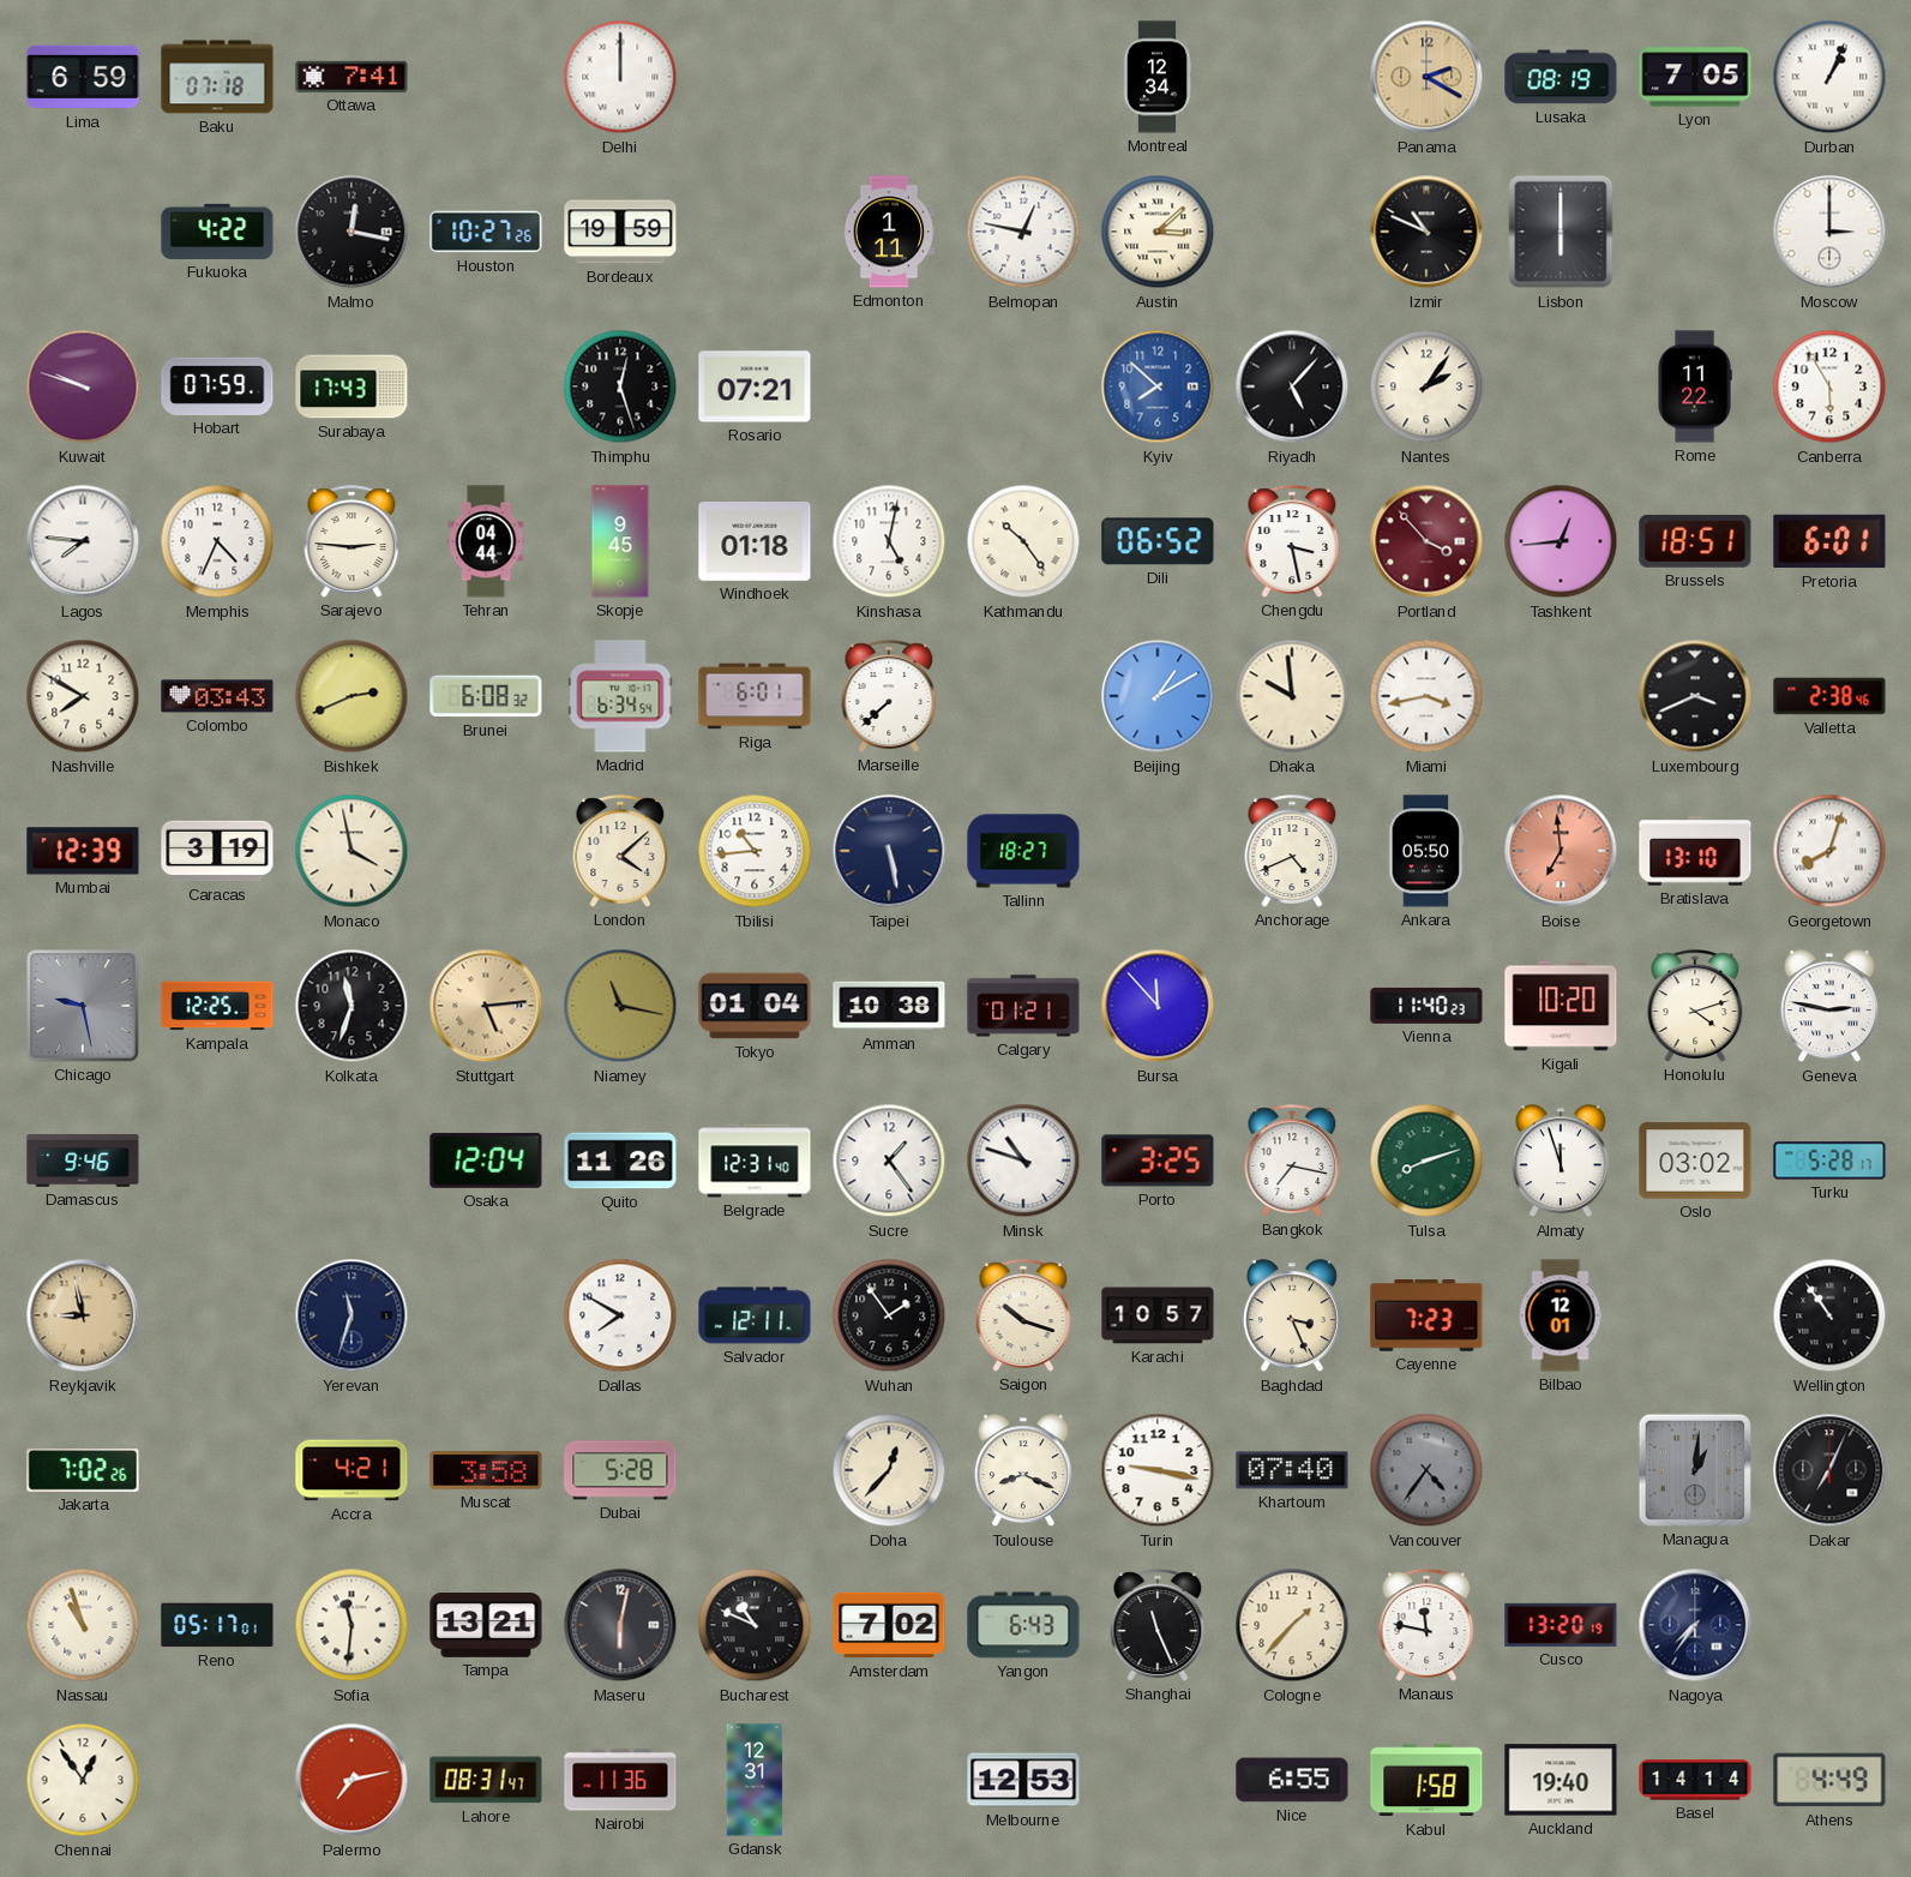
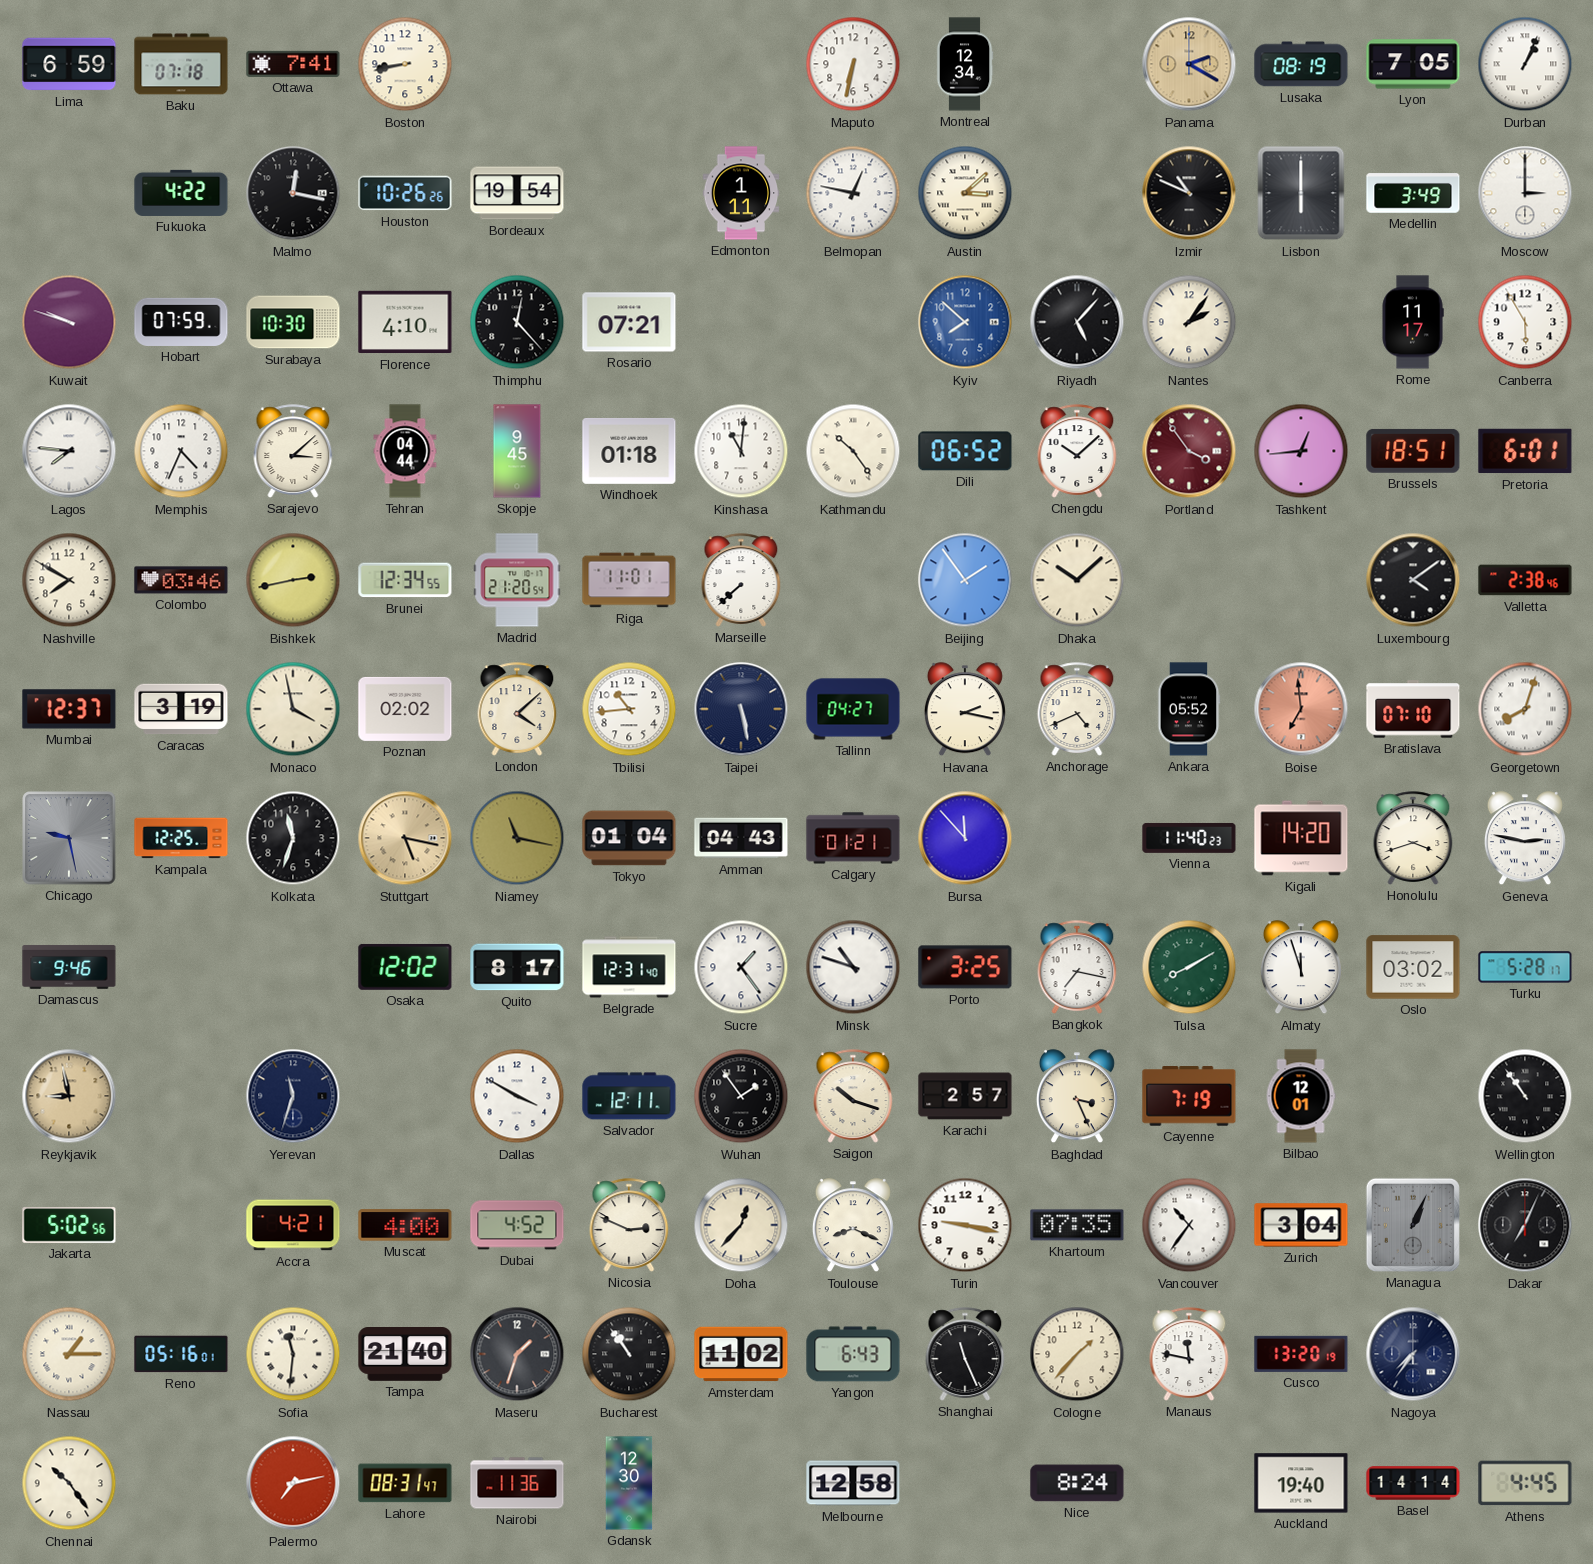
Boston: none -> 8:43 (405, 64)
Delhi: 12:00 -> none (620, 77)
Maputo: none -> 6:32 (853, 64)
Houston: 10:27 -> 10:26 (405, 193)
Bordeaux: 19:59 -> 19:54 (517, 193)
Medellin: none -> 3:49 (1413, 193)
Surabaya: 17:43 -> 10:30 (293, 322)
Florence: none -> 4:10 (405, 322)
Thimphu: 12:27 -> 12:23 (517, 322)
Rome: 11:22 -> 11:17 (1413, 322)
Sarajevo: 2:46 -> 3:08 (293, 451)
Kinshasa: 5:02 -> 11:01 (741, 451)
Chengdu: 3:28 -> 10:08 (1077, 451)
Portland: 3:53 -> 3:54 (1189, 451)
Colombo: 03:43 -> 03:46 (181, 580)
Bishkek: 2:41 -> 2:43 (293, 580)
Brunei: 6:08 -> 12:34 (405, 580)
Madrid: 6:34 -> 21:20 (517, 580)
Riga: 6:01 -> 11:01 (629, 580)
Beijing: 1:10 -> 1:54 (965, 580)
Dhaka: 9:59 -> 10:08 (1077, 580)
Miami: 3:43 -> none (1426, 696)
Luxembourg: 3:41 -> 4:09 (1413, 580)
Mumbai: 12:39 -> 12:37 (69, 709)
Poznan: none -> 02:02 (405, 709)
Tallinn: 18:27 -> 04:27 (853, 709)
Havana: none -> 2:17 (965, 710)
Ankara: 05:50 -> 05:52 (1189, 709)
Bratislava: 13:10 -> 07:10 (1413, 709)
Stuttgart: 5:14 -> 5:17 (405, 838)
Amman: 10:38 -> 04:43 (741, 838)
Kigali: 10:20 -> 14:20 (1301, 838)
Honolulu: 4:12 -> 3:42 (1413, 838)
Osaka: 12:04 -> 12:02 (405, 967)
Quito: 11:26 -> 8:17 (517, 967)
Tulsa: 8:12 -> 8:10 (1189, 967)
Dallas: 7:50 -> 3:50 (517, 1096)
Karachi: 10:57 -> 2:57 (965, 1096)
Cayenne: 7:23 -> 7:19 (1189, 1096)
Jakarta: 7:02 -> 5:02 (69, 1226)
Muscat: 3:58 -> 4:00 (405, 1225)
Dubai: 5:28 -> 4:52 (517, 1225)
Nicosia: none -> 2:49 (629, 1225)
Khartoum: 07:40 -> 07:35 (1077, 1225)
Vancouver: 4:36 -> 10:36 (1189, 1225)
Vancouver dial: grey -> white (1189, 1225)
Zurich: none -> 3:04 (1301, 1225)
Managua: 1:01 -> 1:04 (1413, 1225)
Nassau: 10:57 -> 1:15 (69, 1354)
Reno: 05:17 -> 05:16 (181, 1354)
Tampa: 13:21 -> 21:40 (405, 1355)
Maseru: 6:02 -> 1:33 (517, 1354)
Bucharest: 10:49 -> 10:54 (629, 1354)
Amsterdam: 7:02 -> 11:02 (741, 1354)
Chennai: 12:54 -> 10:24 (69, 1483)
Gdansk: 12:31 -> 12:30 (629, 1483)
Melbourne: 12:53 -> 12:58 (853, 1483)
Nice: 6:55 -> 8:24 (1077, 1483)
Kabul: 1:58 -> none (1426, 1780)
Athens: 4:49 -> 4:45 (1525, 1483)
